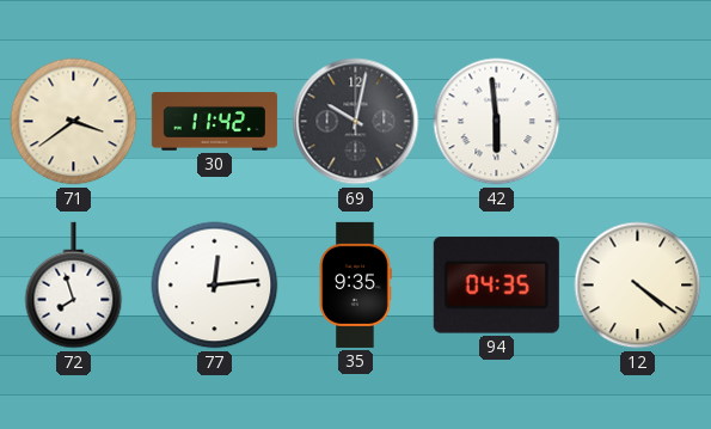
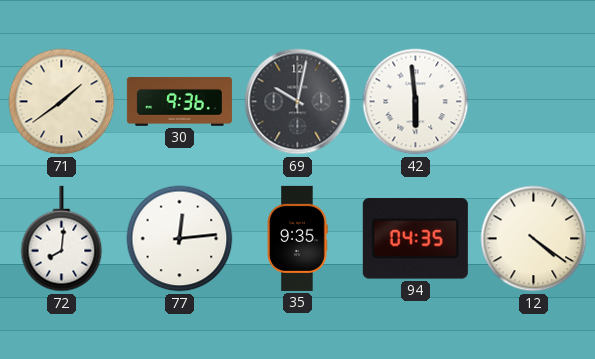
71: 3:39 -> 1:39 (62, 102)
30: 11:42 -> 9:36 (179, 102)
72: 7:57 -> 8:01 (62, 239)
